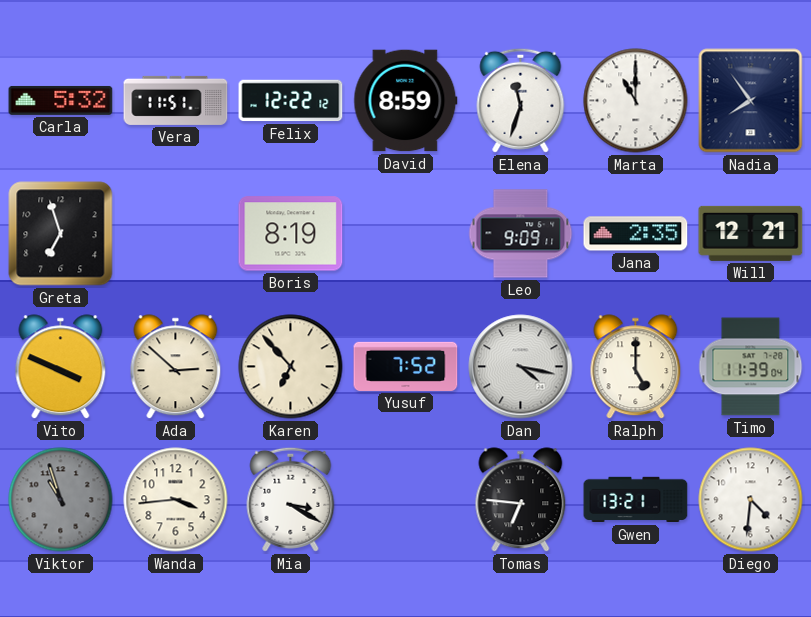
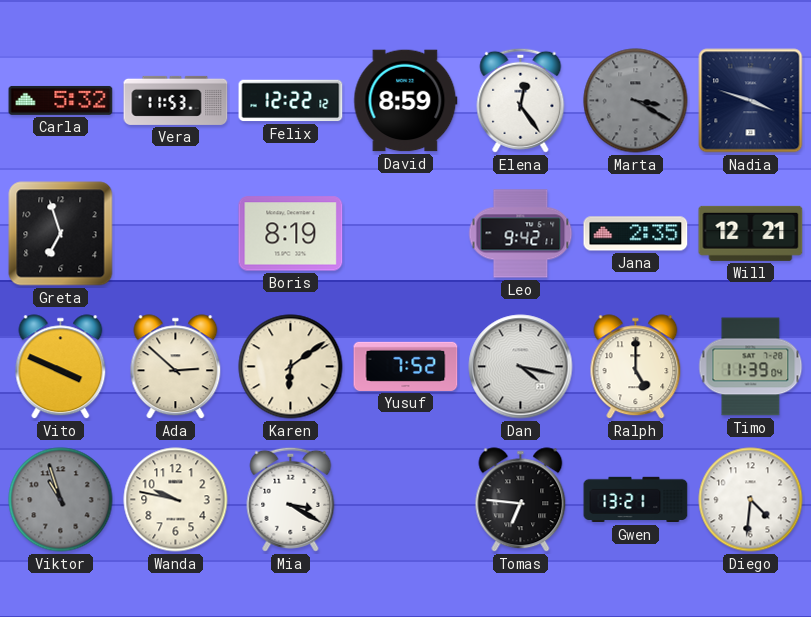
Vera: 11:51 -> 11:53 (176, 100)
Elena: 11:33 -> 12:24 (521, 100)
Marta: 11:00 -> 3:20 (636, 101)
Marta dial: white -> grey (636, 101)
Nadia: 7:54 -> 3:48 (751, 101)
Leo: 9:09 -> 9:42 (521, 234)
Karen: 6:53 -> 6:09 (291, 367)
Wanda: 3:44 -> 9:47 (176, 500)
